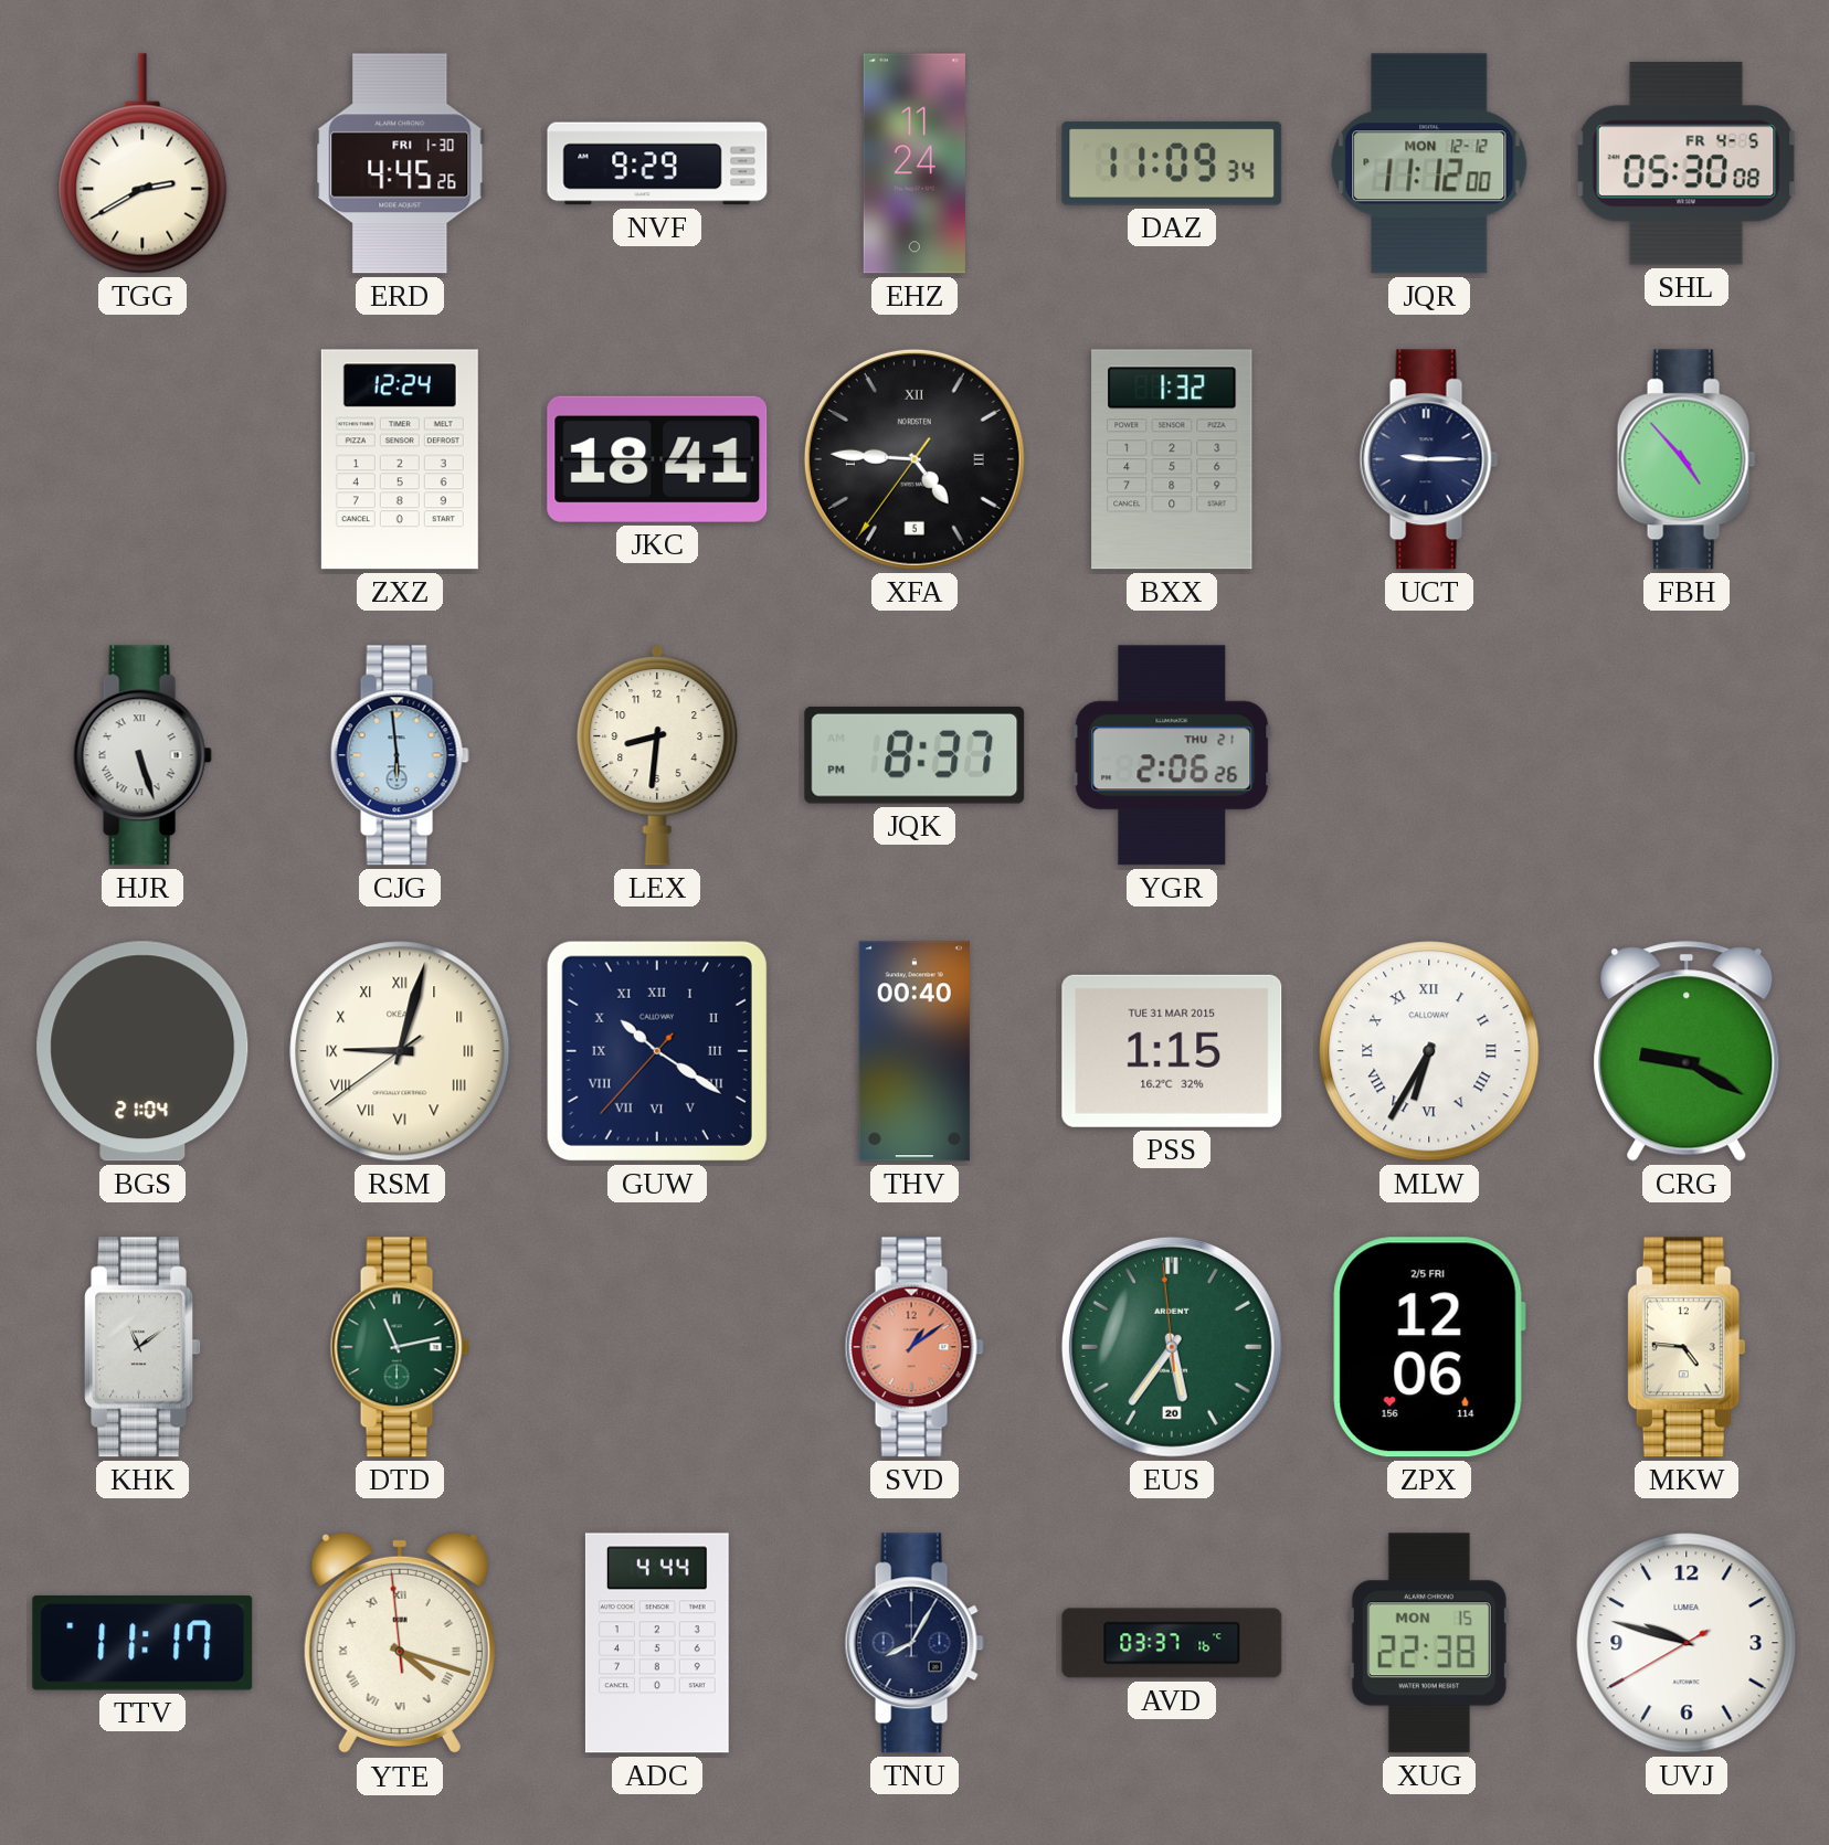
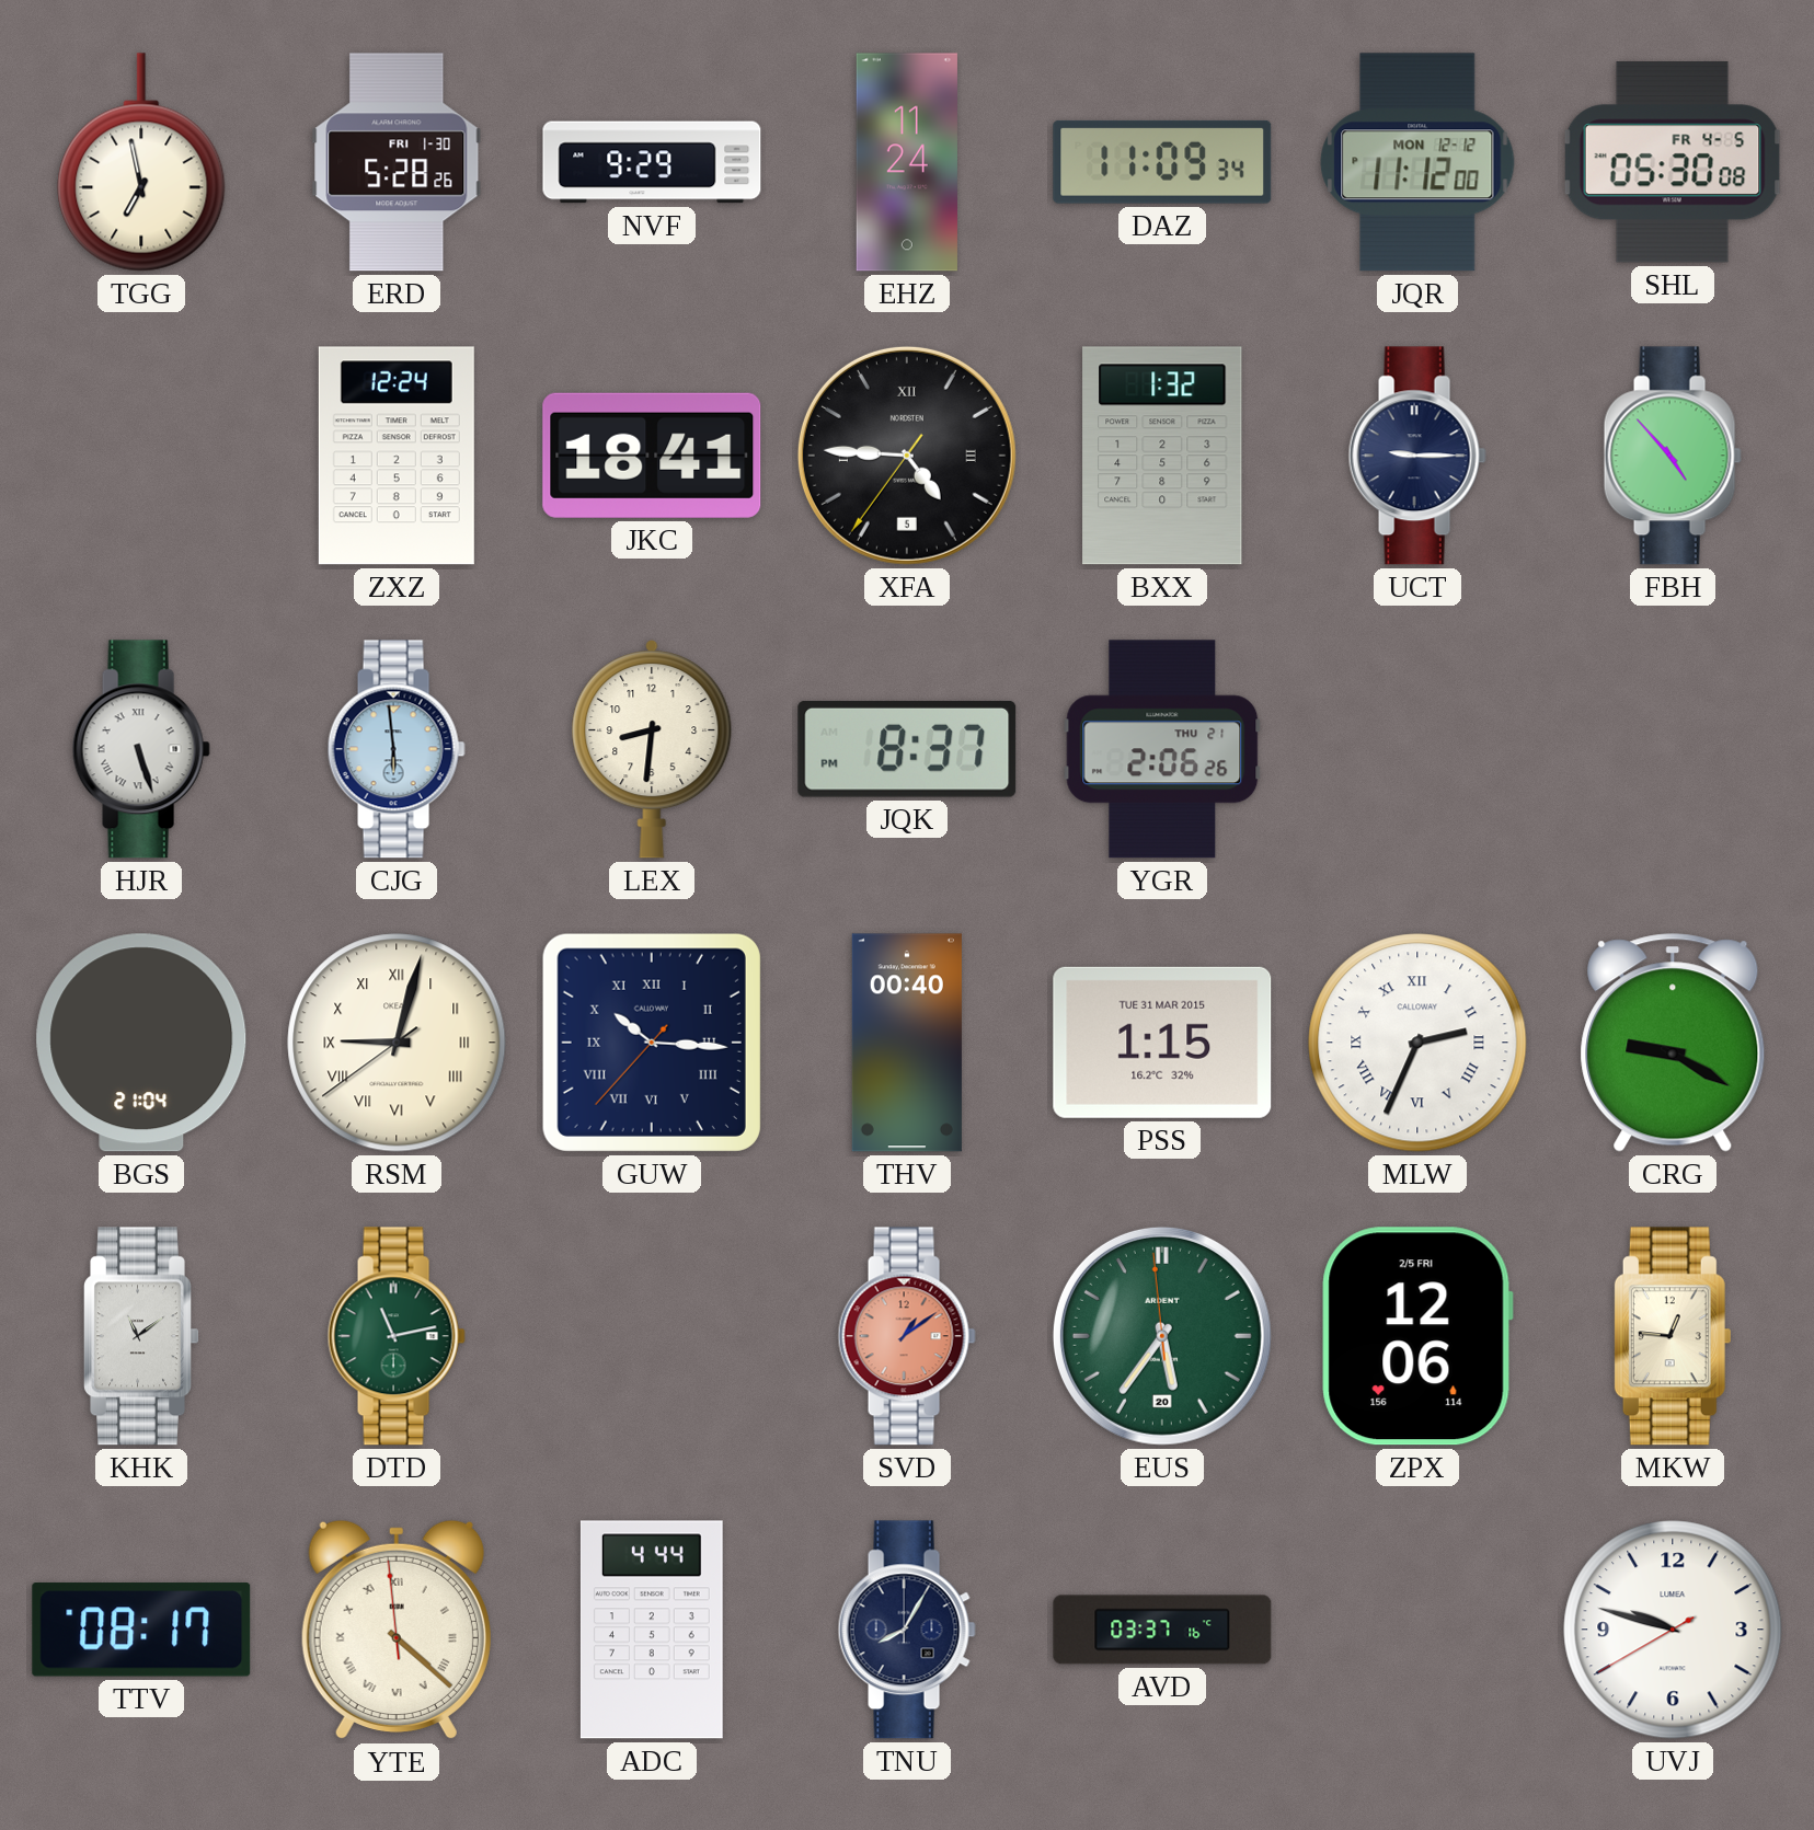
TGG: 2:40 -> 6:58 (141, 162)
ERD: 4:45 -> 5:28 (397, 162)
GUW: 10:20 -> 10:15 (652, 1043)
MLW: 6:35 -> 2:34 (1417, 1043)
MKW: 4:46 -> 12:46 (1673, 1336)
TTV: 11:17 -> 08:17 (141, 1630)
YTE: 4:17 -> 4:21 (397, 1630)
XUG: 22:38 -> none (1429, 1643)
